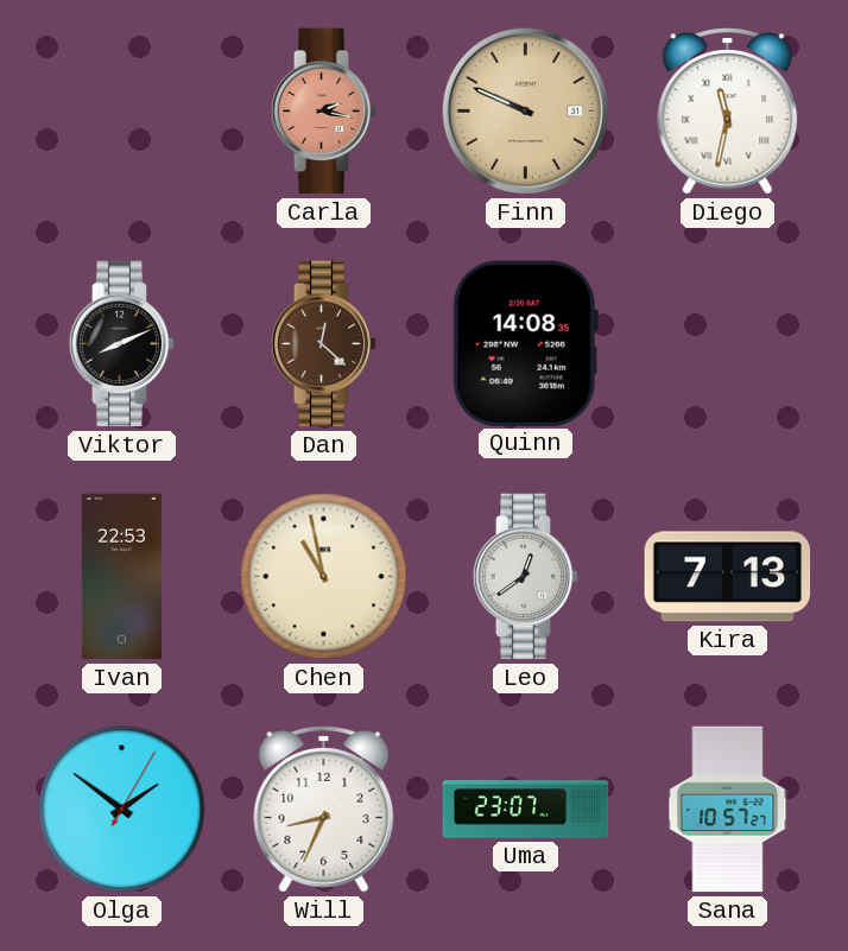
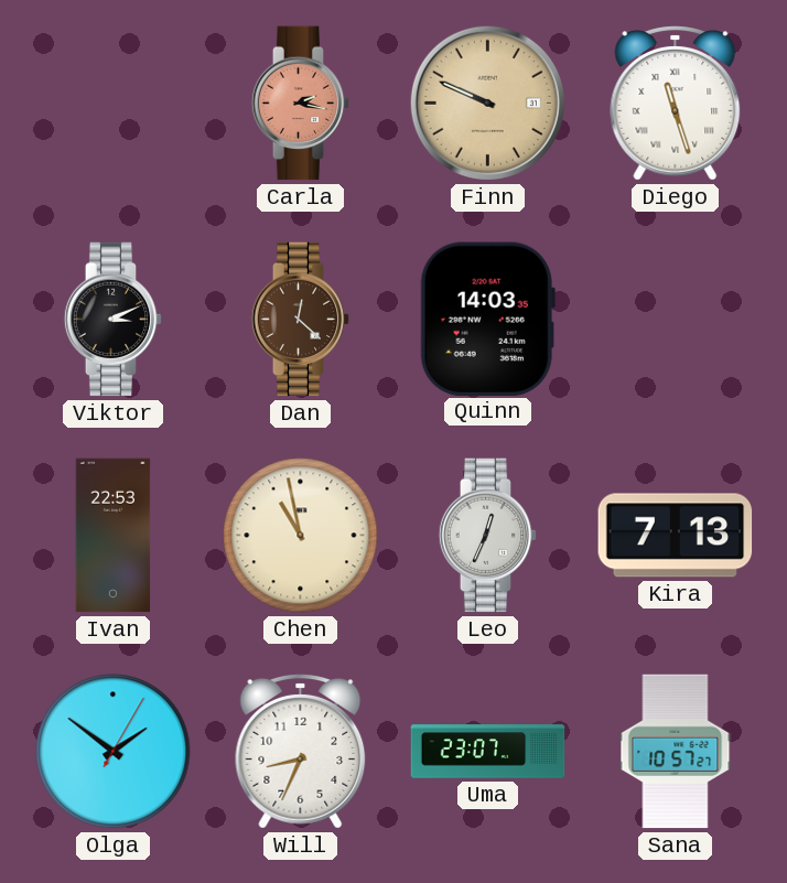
Diego: 11:32 -> 11:27 (676, 104)
Viktor: 8:11 -> 3:11 (114, 320)
Quinn: 14:08 -> 14:03 (487, 319)
Leo: 12:39 -> 12:34 (488, 536)
